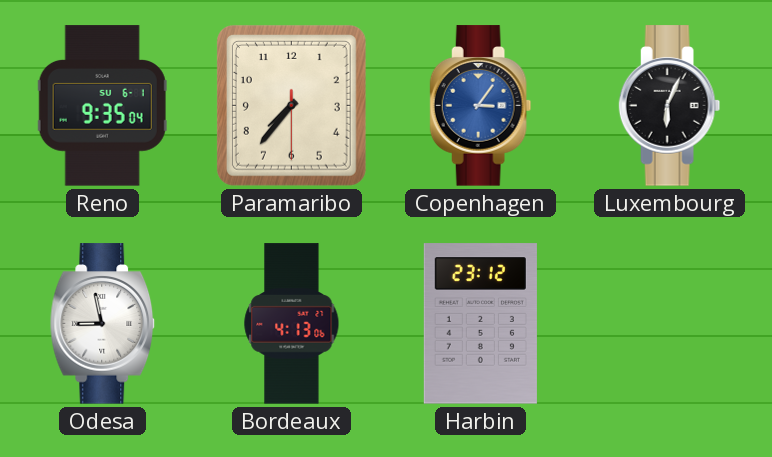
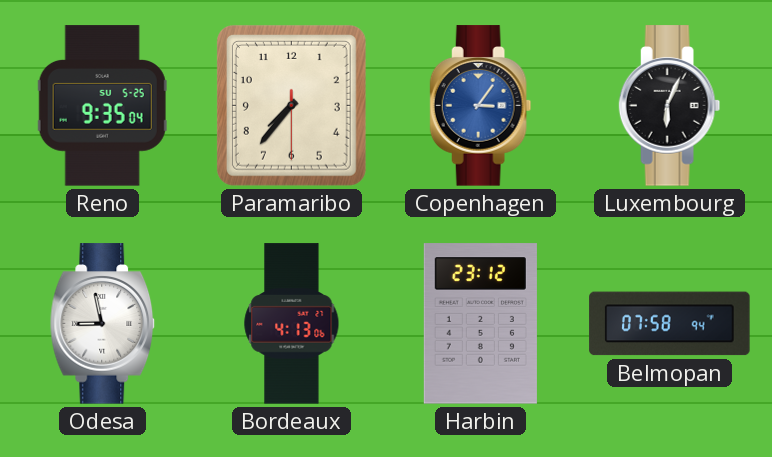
Reno date: SU 6-1 -> SU 5-25 (102, 106)
Belmopan: none -> 07:58 (670, 324)
